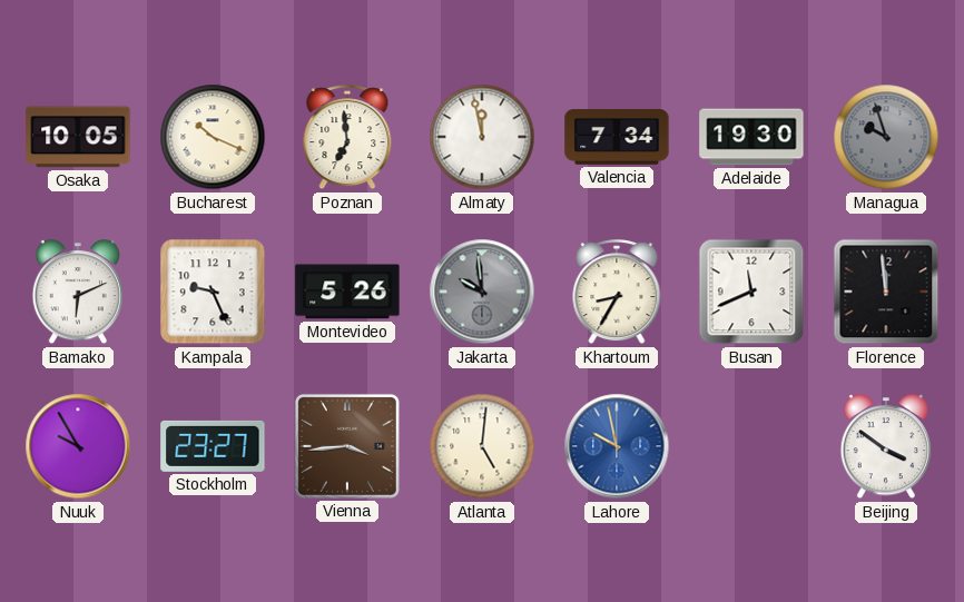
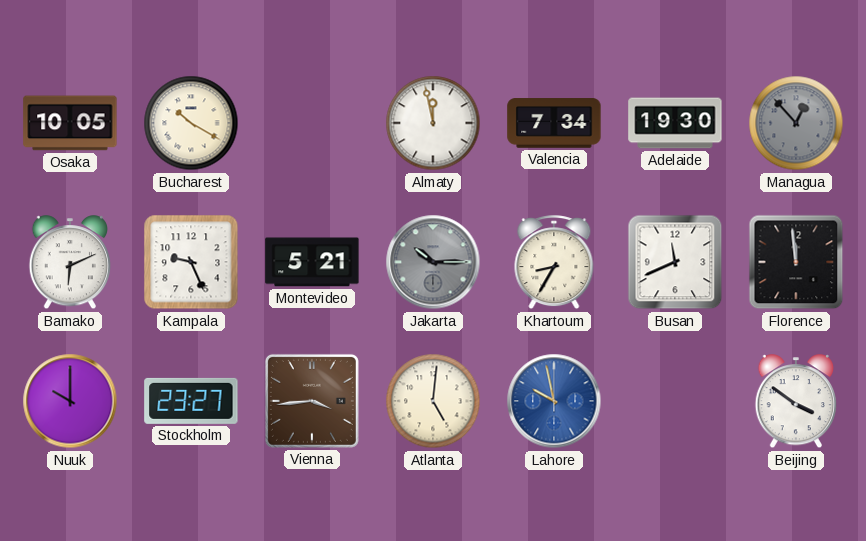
Bucharest: 10:19 -> 10:20 (191, 123)
Poznan: 6:59 -> none (347, 138)
Managua: 9:57 -> 12:53 (796, 123)
Montevideo: 5:26 -> 5:21 (312, 262)
Jakarta: 9:59 -> 10:15 (433, 262)
Nuuk: 9:55 -> 10:00 (70, 401)
